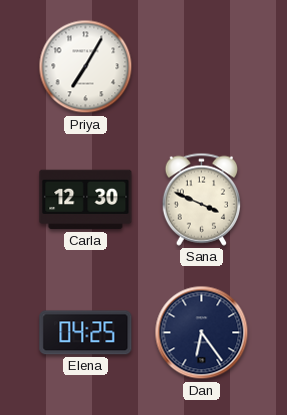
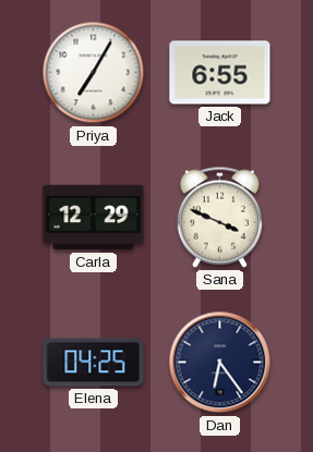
Jack: none -> 6:55 (220, 73)
Carla: 12:30 -> 12:29 (94, 218)
